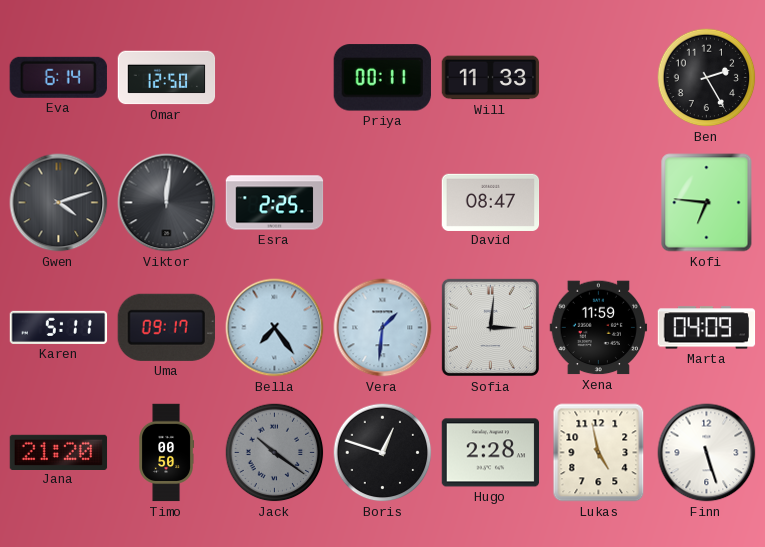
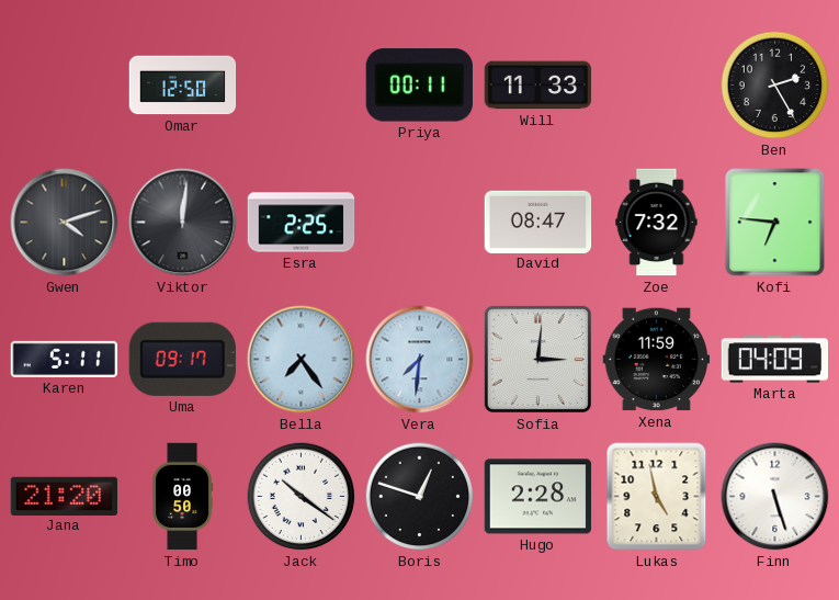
Eva: 6:14 -> none (58, 77)
Zoe: none -> 7:32 (657, 223)
Vera: 1:31 -> 7:31 (420, 360)
Jack dial: grey -> white (302, 497)
